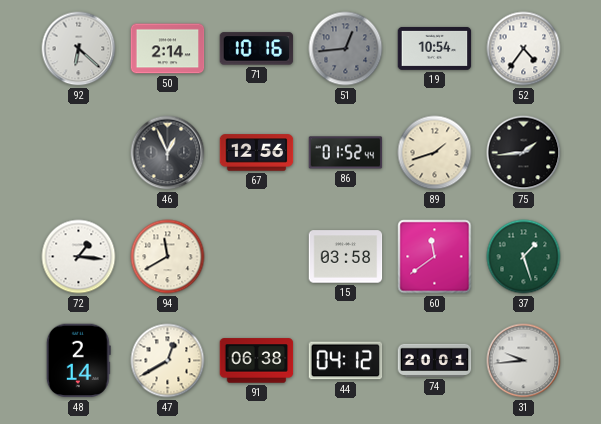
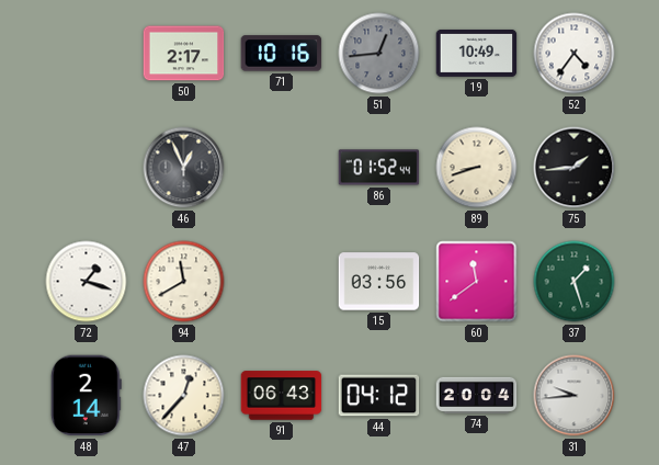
92: 6:22 -> none (79, 49)
50: 2:14 -> 2:17 (184, 54)
19: 10:54 -> 10:49 (477, 53)
67: 12:56 -> none (257, 153)
89: 1:42 -> 8:42 (477, 168)
72: 1:16 -> 1:18 (87, 282)
15: 03:58 -> 03:56 (379, 282)
47: 12:40 -> 12:37 (184, 396)
91: 06:38 -> 06:43 (282, 396)
74: 20:01 -> 20:04 (477, 395)
